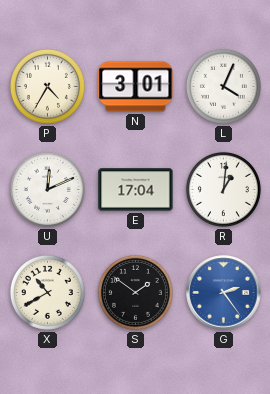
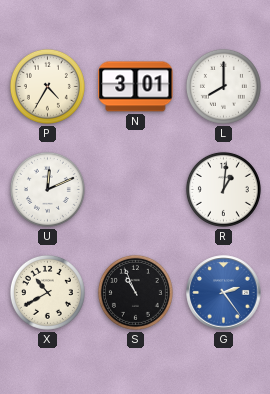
L: 4:04 -> 8:00 (223, 86)
E: 17:04 -> none (136, 190)
S: 1:51 -> 10:56 (135, 292)
